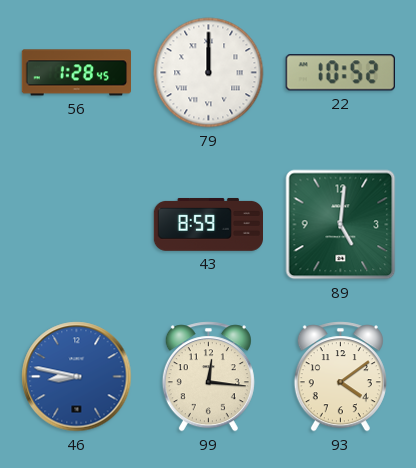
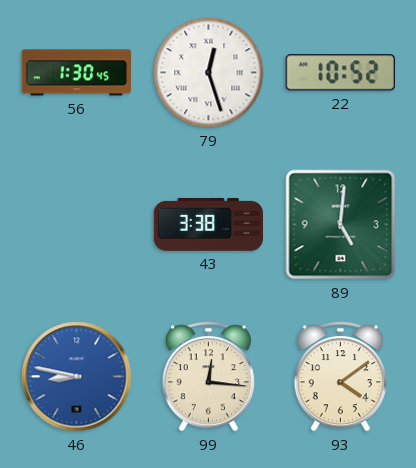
56: 1:28 -> 1:30 (76, 73)
79: 12:00 -> 12:27 (209, 73)
43: 8:59 -> 3:38 (208, 225)
